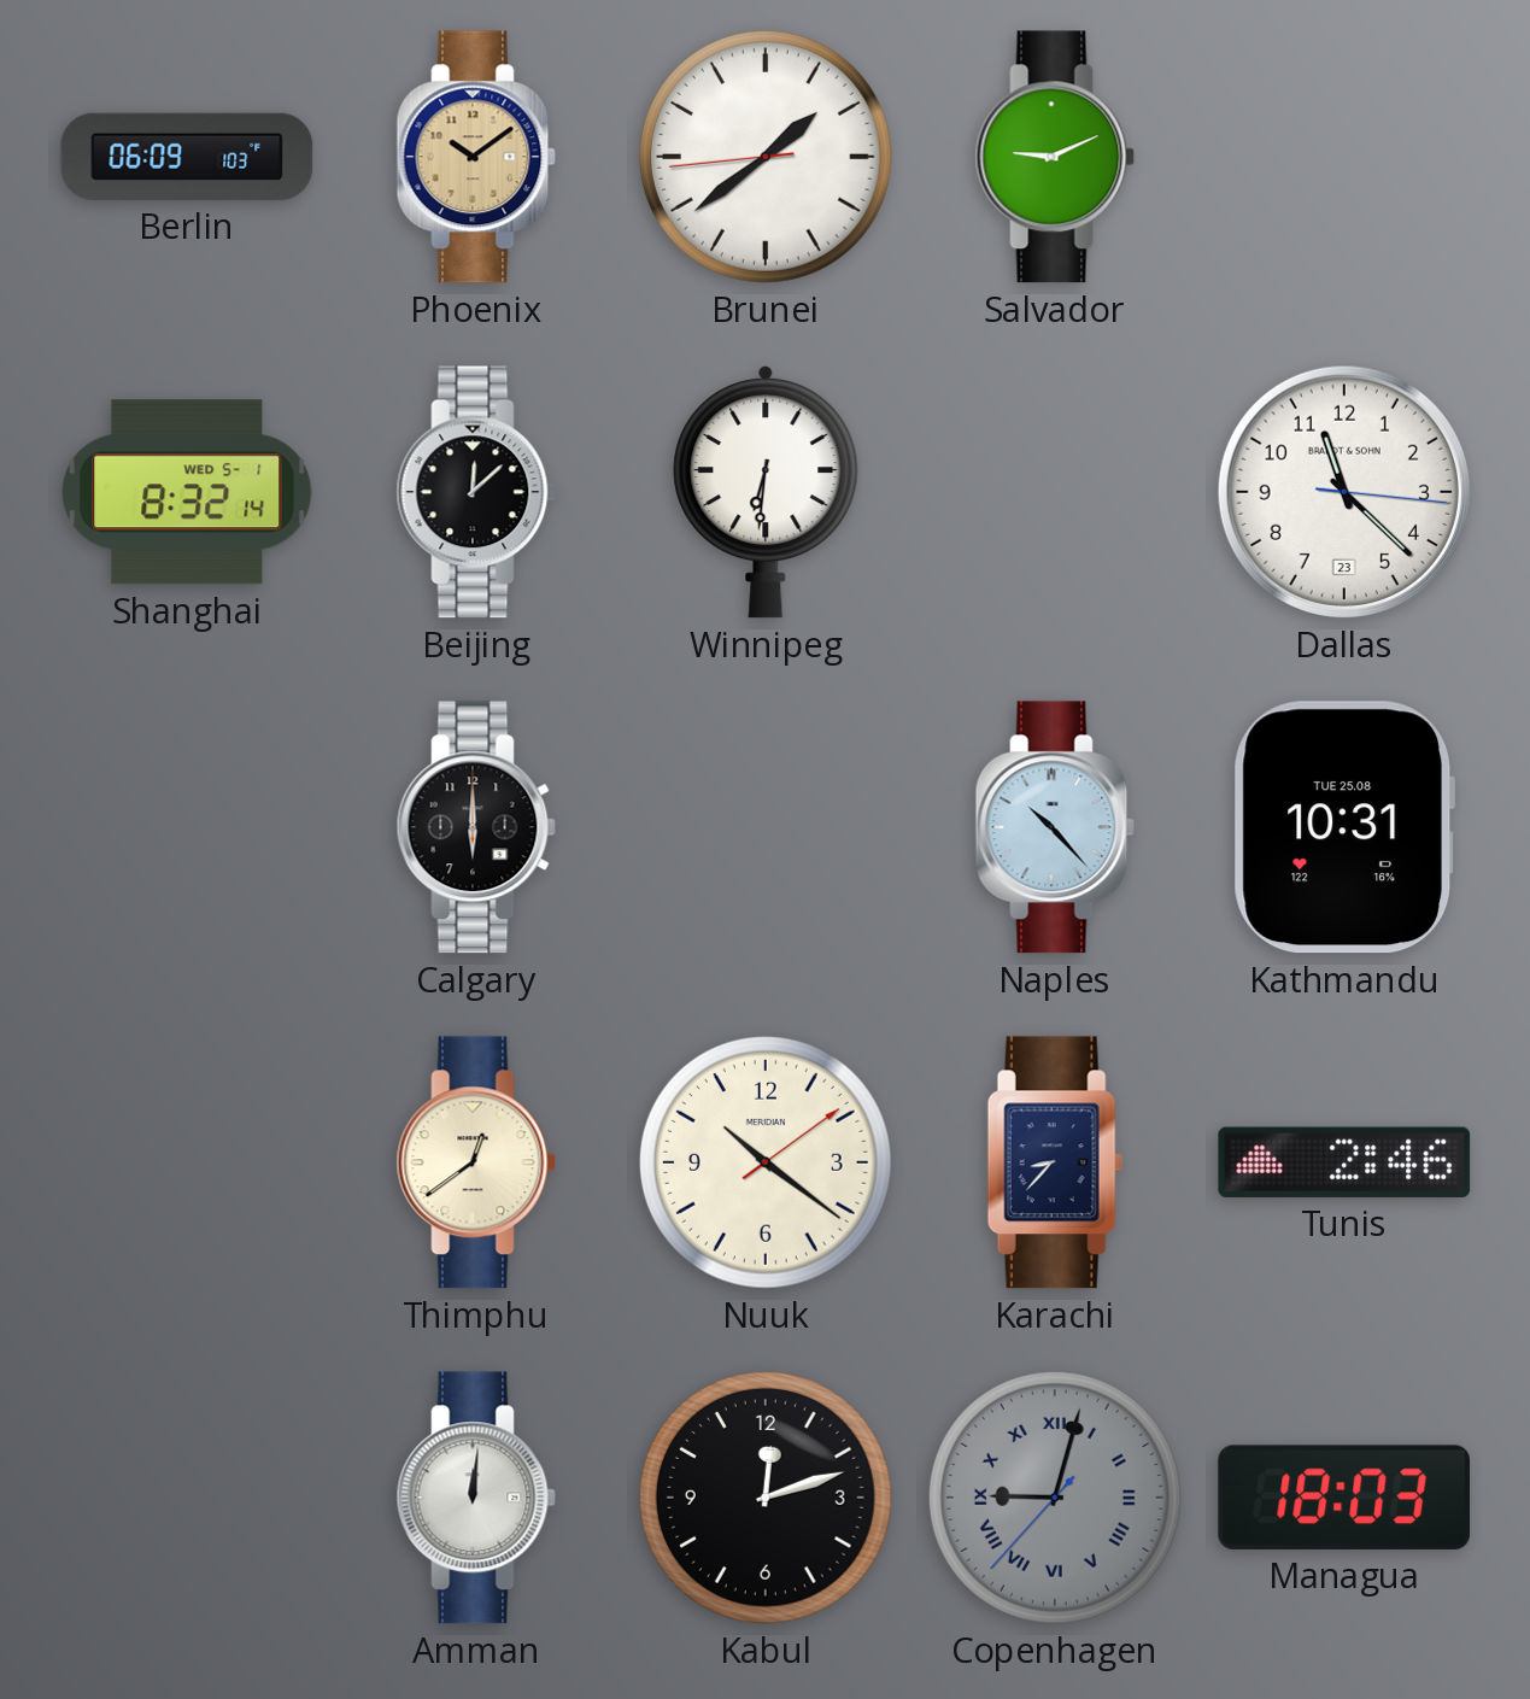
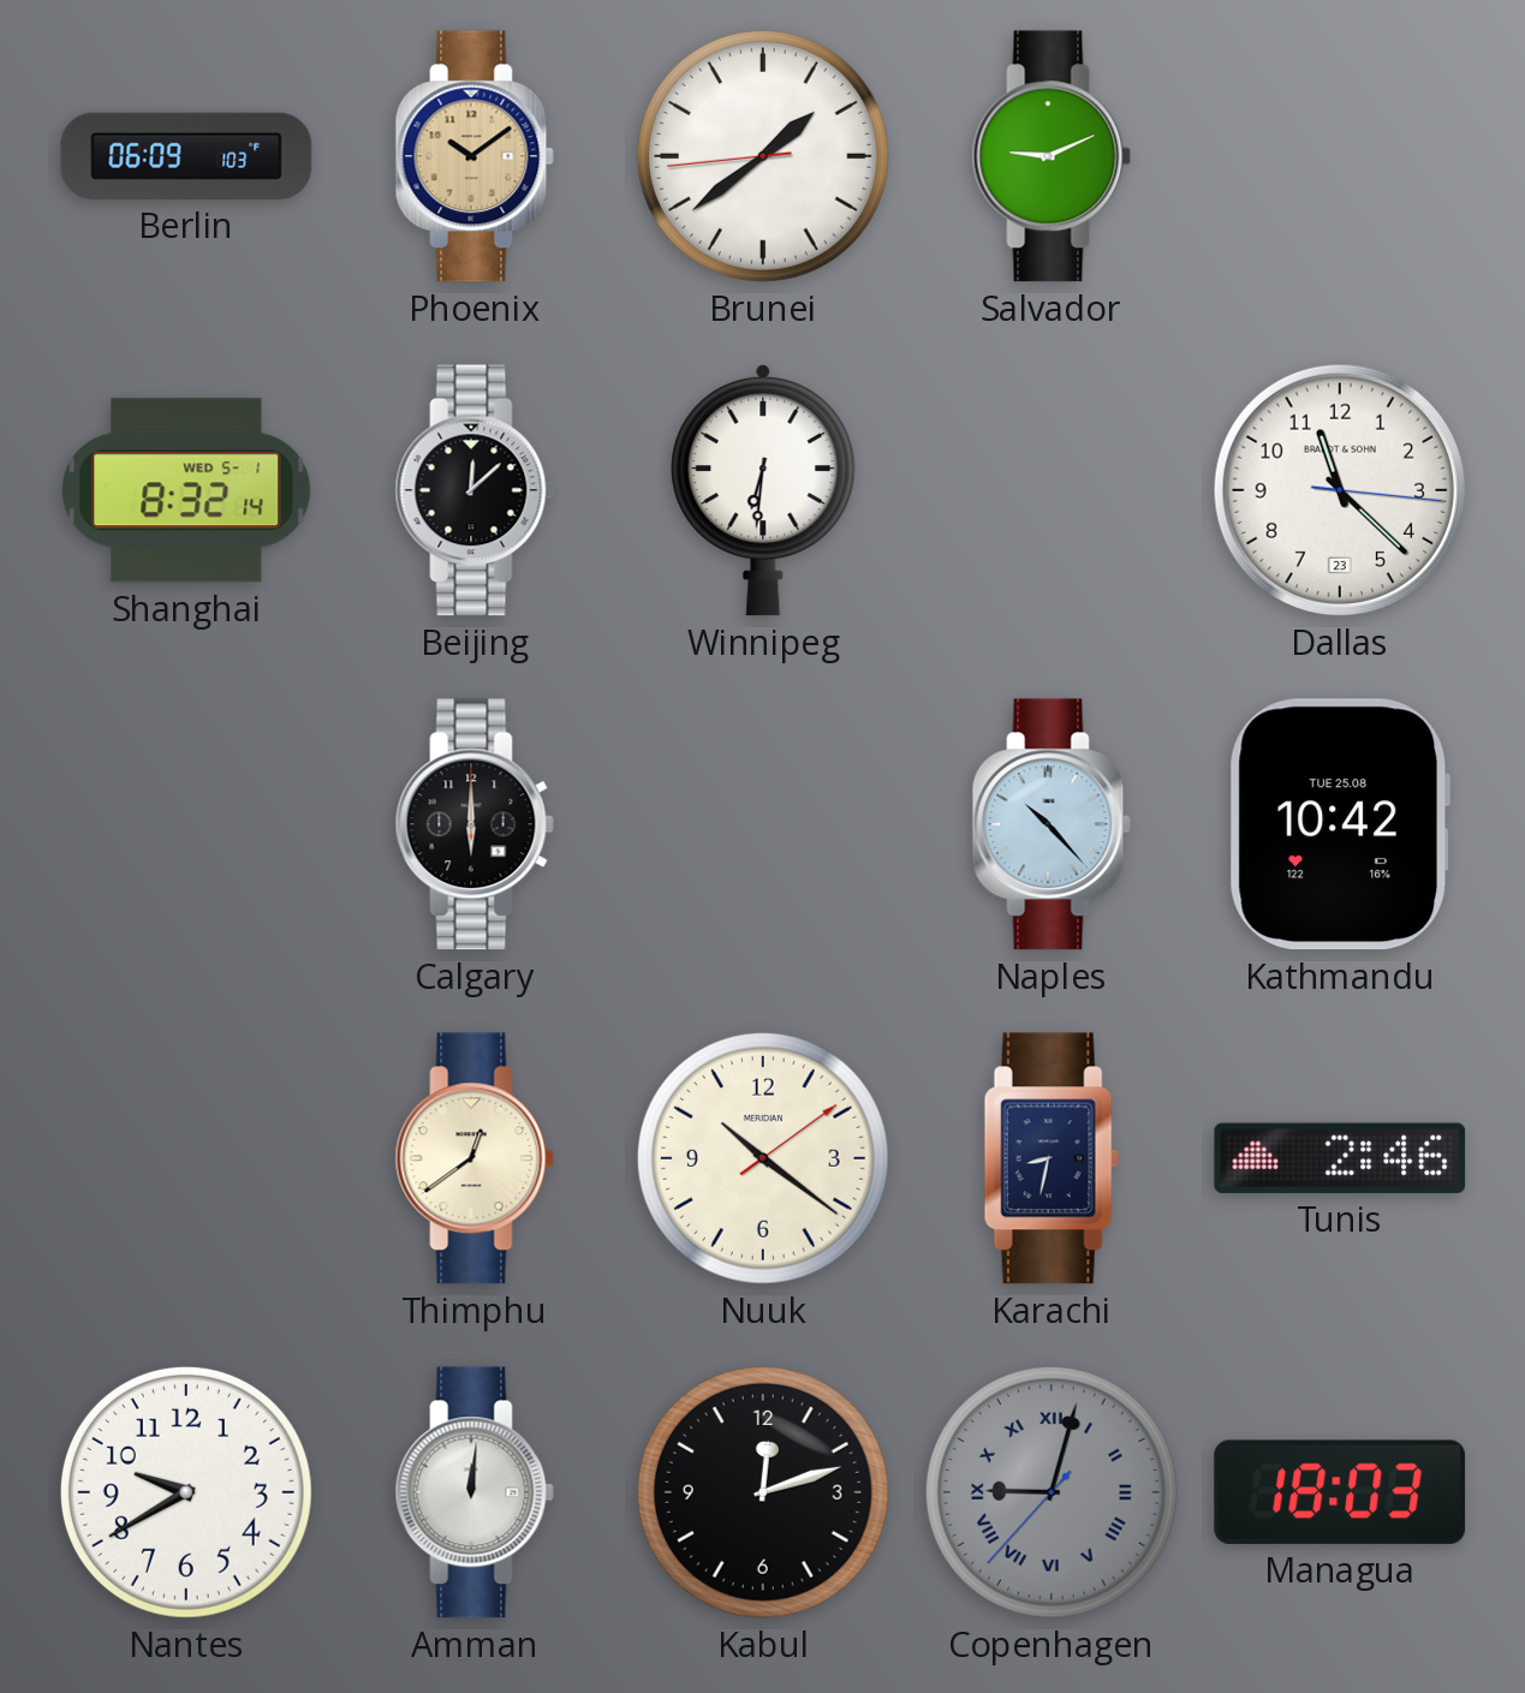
Kathmandu: 10:31 -> 10:42 (1339, 824)
Karachi: 8:37 -> 8:32 (1052, 1158)
Nantes: none -> 9:40 (186, 1492)
